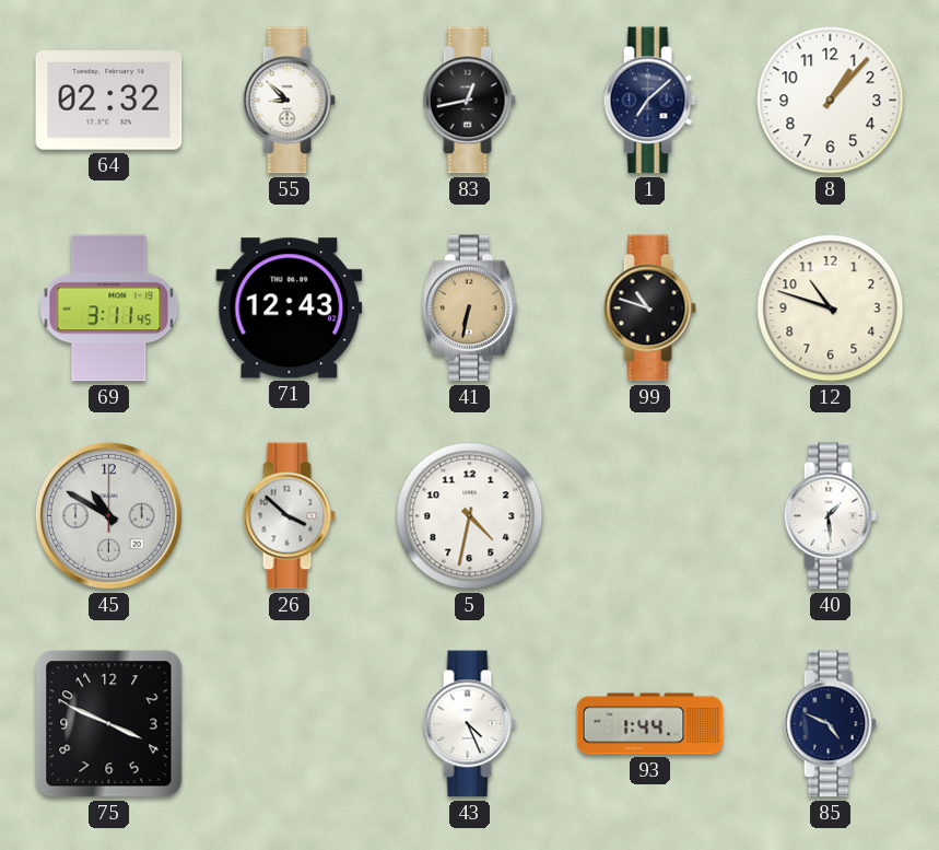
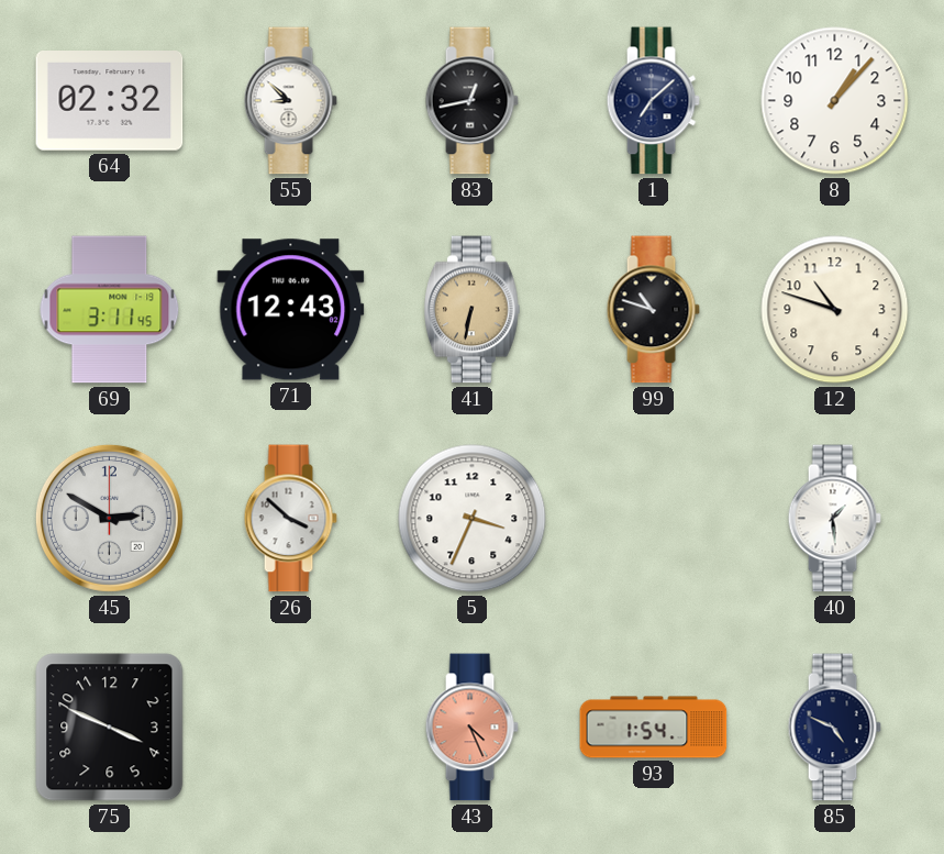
45: 10:50 -> 2:50 (109, 518)
5: 4:32 -> 3:34 (473, 519)
43 dial: white -> salmon (471, 728)
93: 1:44 -> 1:54 (654, 728)
